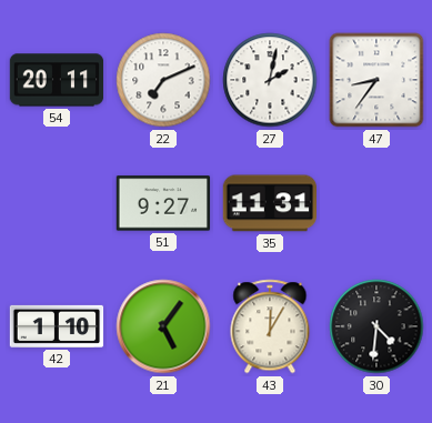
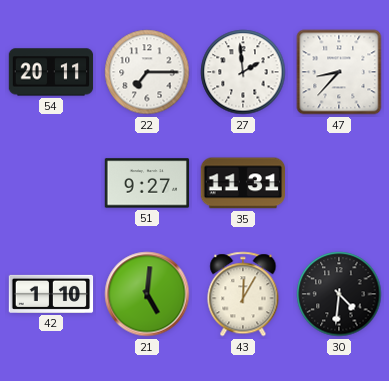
22: 7:11 -> 7:15 (147, 72)
27: 2:02 -> 1:59 (243, 72)
47: 8:36 -> 8:37 (339, 72)
21: 5:06 -> 5:01 (147, 294)
